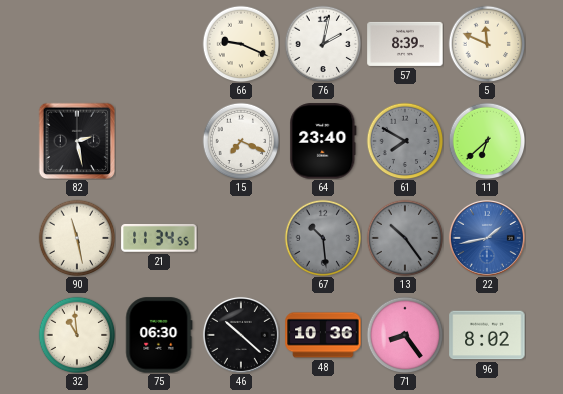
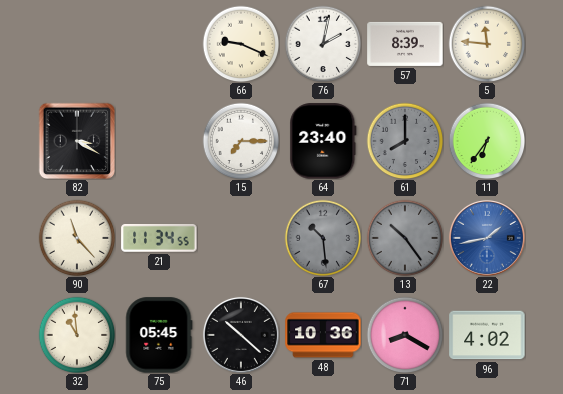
5: 11:49 -> 11:46 (487, 44)
82: 2:28 -> 3:20 (77, 141)
15: 7:19 -> 7:15 (241, 141)
61: 7:50 -> 8:00 (405, 141)
11: 6:38 -> 6:36 (487, 141)
90: 11:28 -> 11:23 (77, 238)
75: 06:30 -> 05:45 (159, 335)
71: 8:24 -> 8:20 (405, 335)
96: 8:02 -> 4:02 (487, 335)
